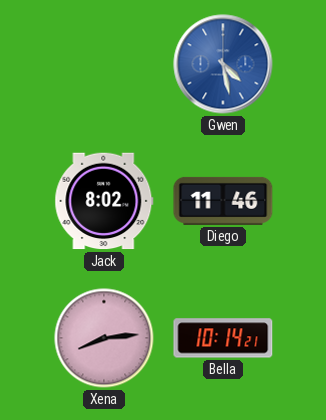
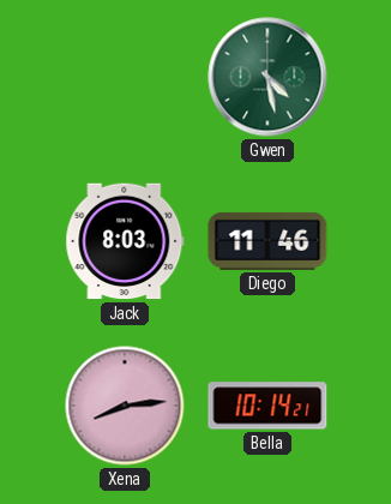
Gwen dial: blue -> green (267, 77)
Jack: 8:02 -> 8:03 (125, 241)
